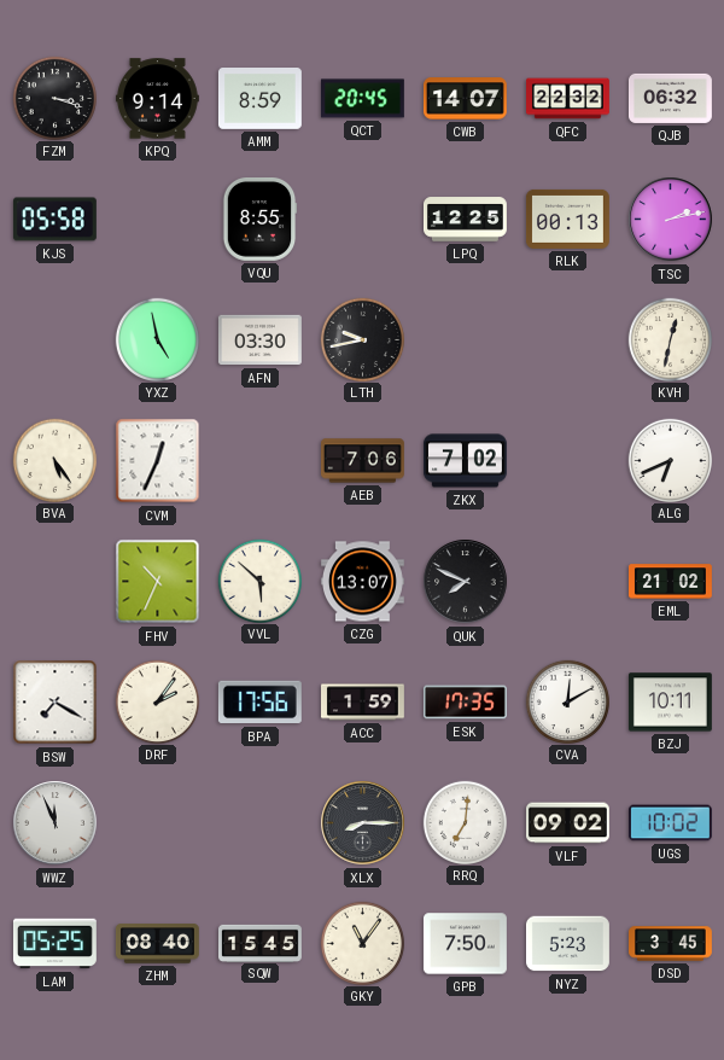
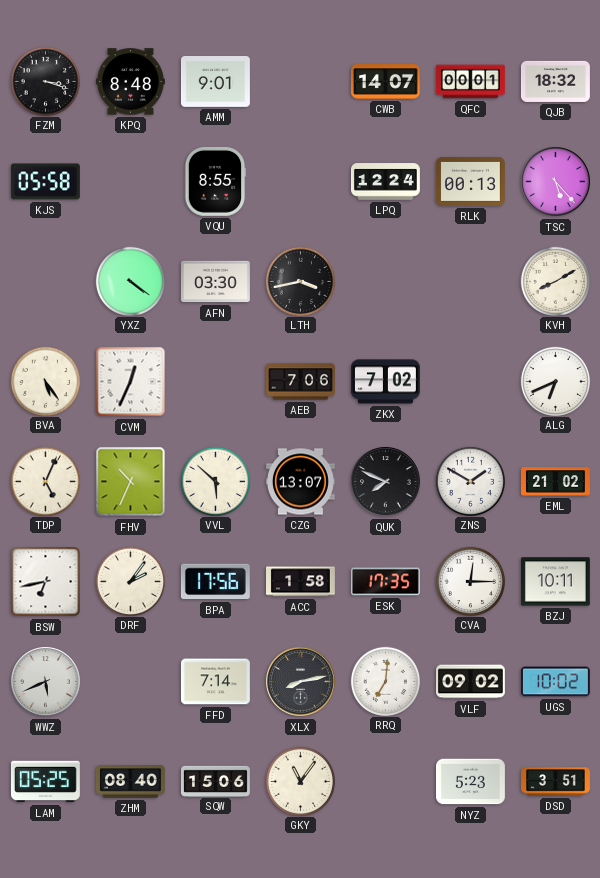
KPQ: 9:14 -> 8:48 (131, 82)
AMM: 8:59 -> 9:01 (215, 82)
QCT: 20:45 -> none (362, 99)
QFC: 22:32 -> 00:01 (471, 82)
QJB: 06:32 -> 18:32 (555, 81)
LPQ: 12:25 -> 12:24 (386, 182)
TSC: 2:13 -> 5:23 (556, 182)
YXZ: 4:58 -> 4:21 (130, 281)
LTH: 9:43 -> 3:43 (300, 281)
KVH: 12:32 -> 8:10 (555, 281)
TDP: none -> 5:04 (45, 481)
ZNS: none -> 1:50 (470, 481)
BSW: 7:20 -> 6:43 (46, 582)
ACC: 1:59 -> 1:58 (301, 582)
CVA: 12:10 -> 12:15 (470, 581)
WWZ: 11:56 -> 5:41 (46, 682)
FFD: none -> 7:14 (215, 682)
XLX: 8:15 -> 8:13 (301, 682)
SQW: 15:45 -> 15:06 (216, 781)
GPB: 7:50 -> none (465, 944)
DSD: 3:45 -> 3:51 (556, 782)
